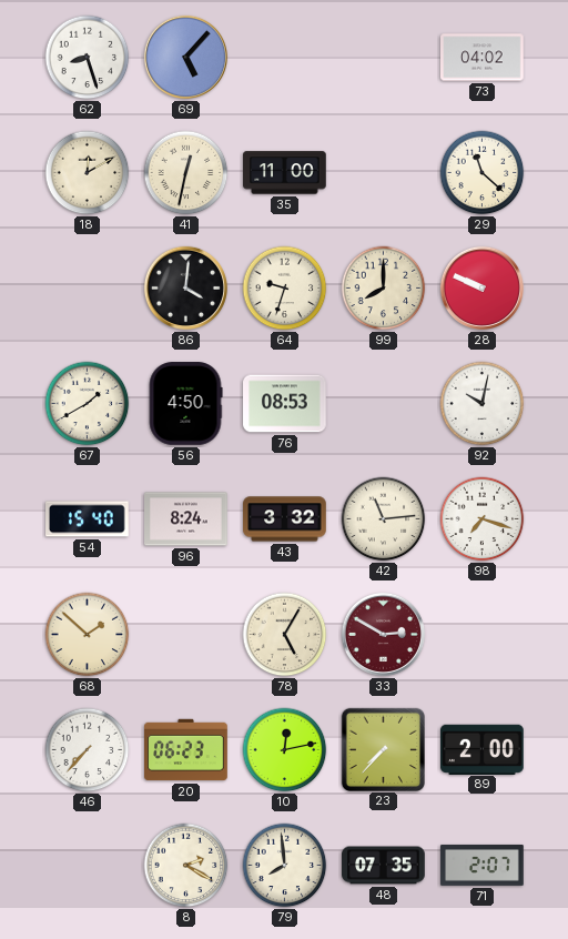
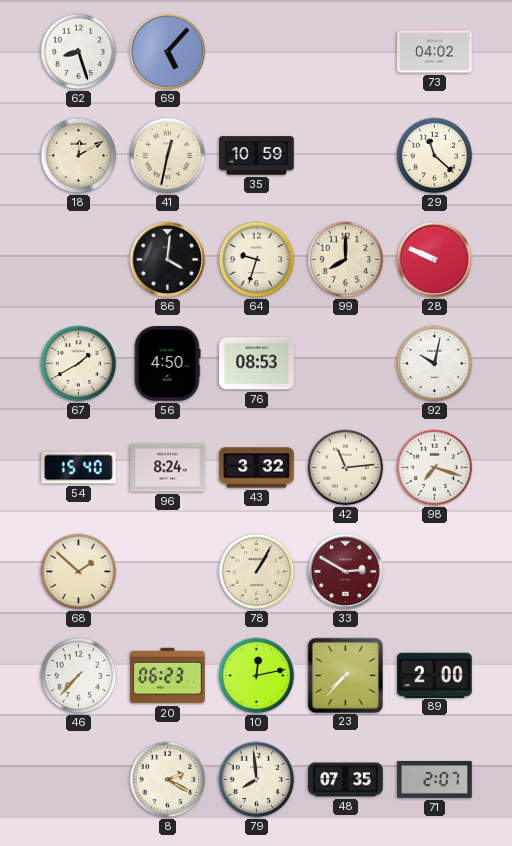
35: 11:00 -> 10:59 (257, 156)
78: 5:05 -> 1:05 (257, 572)
